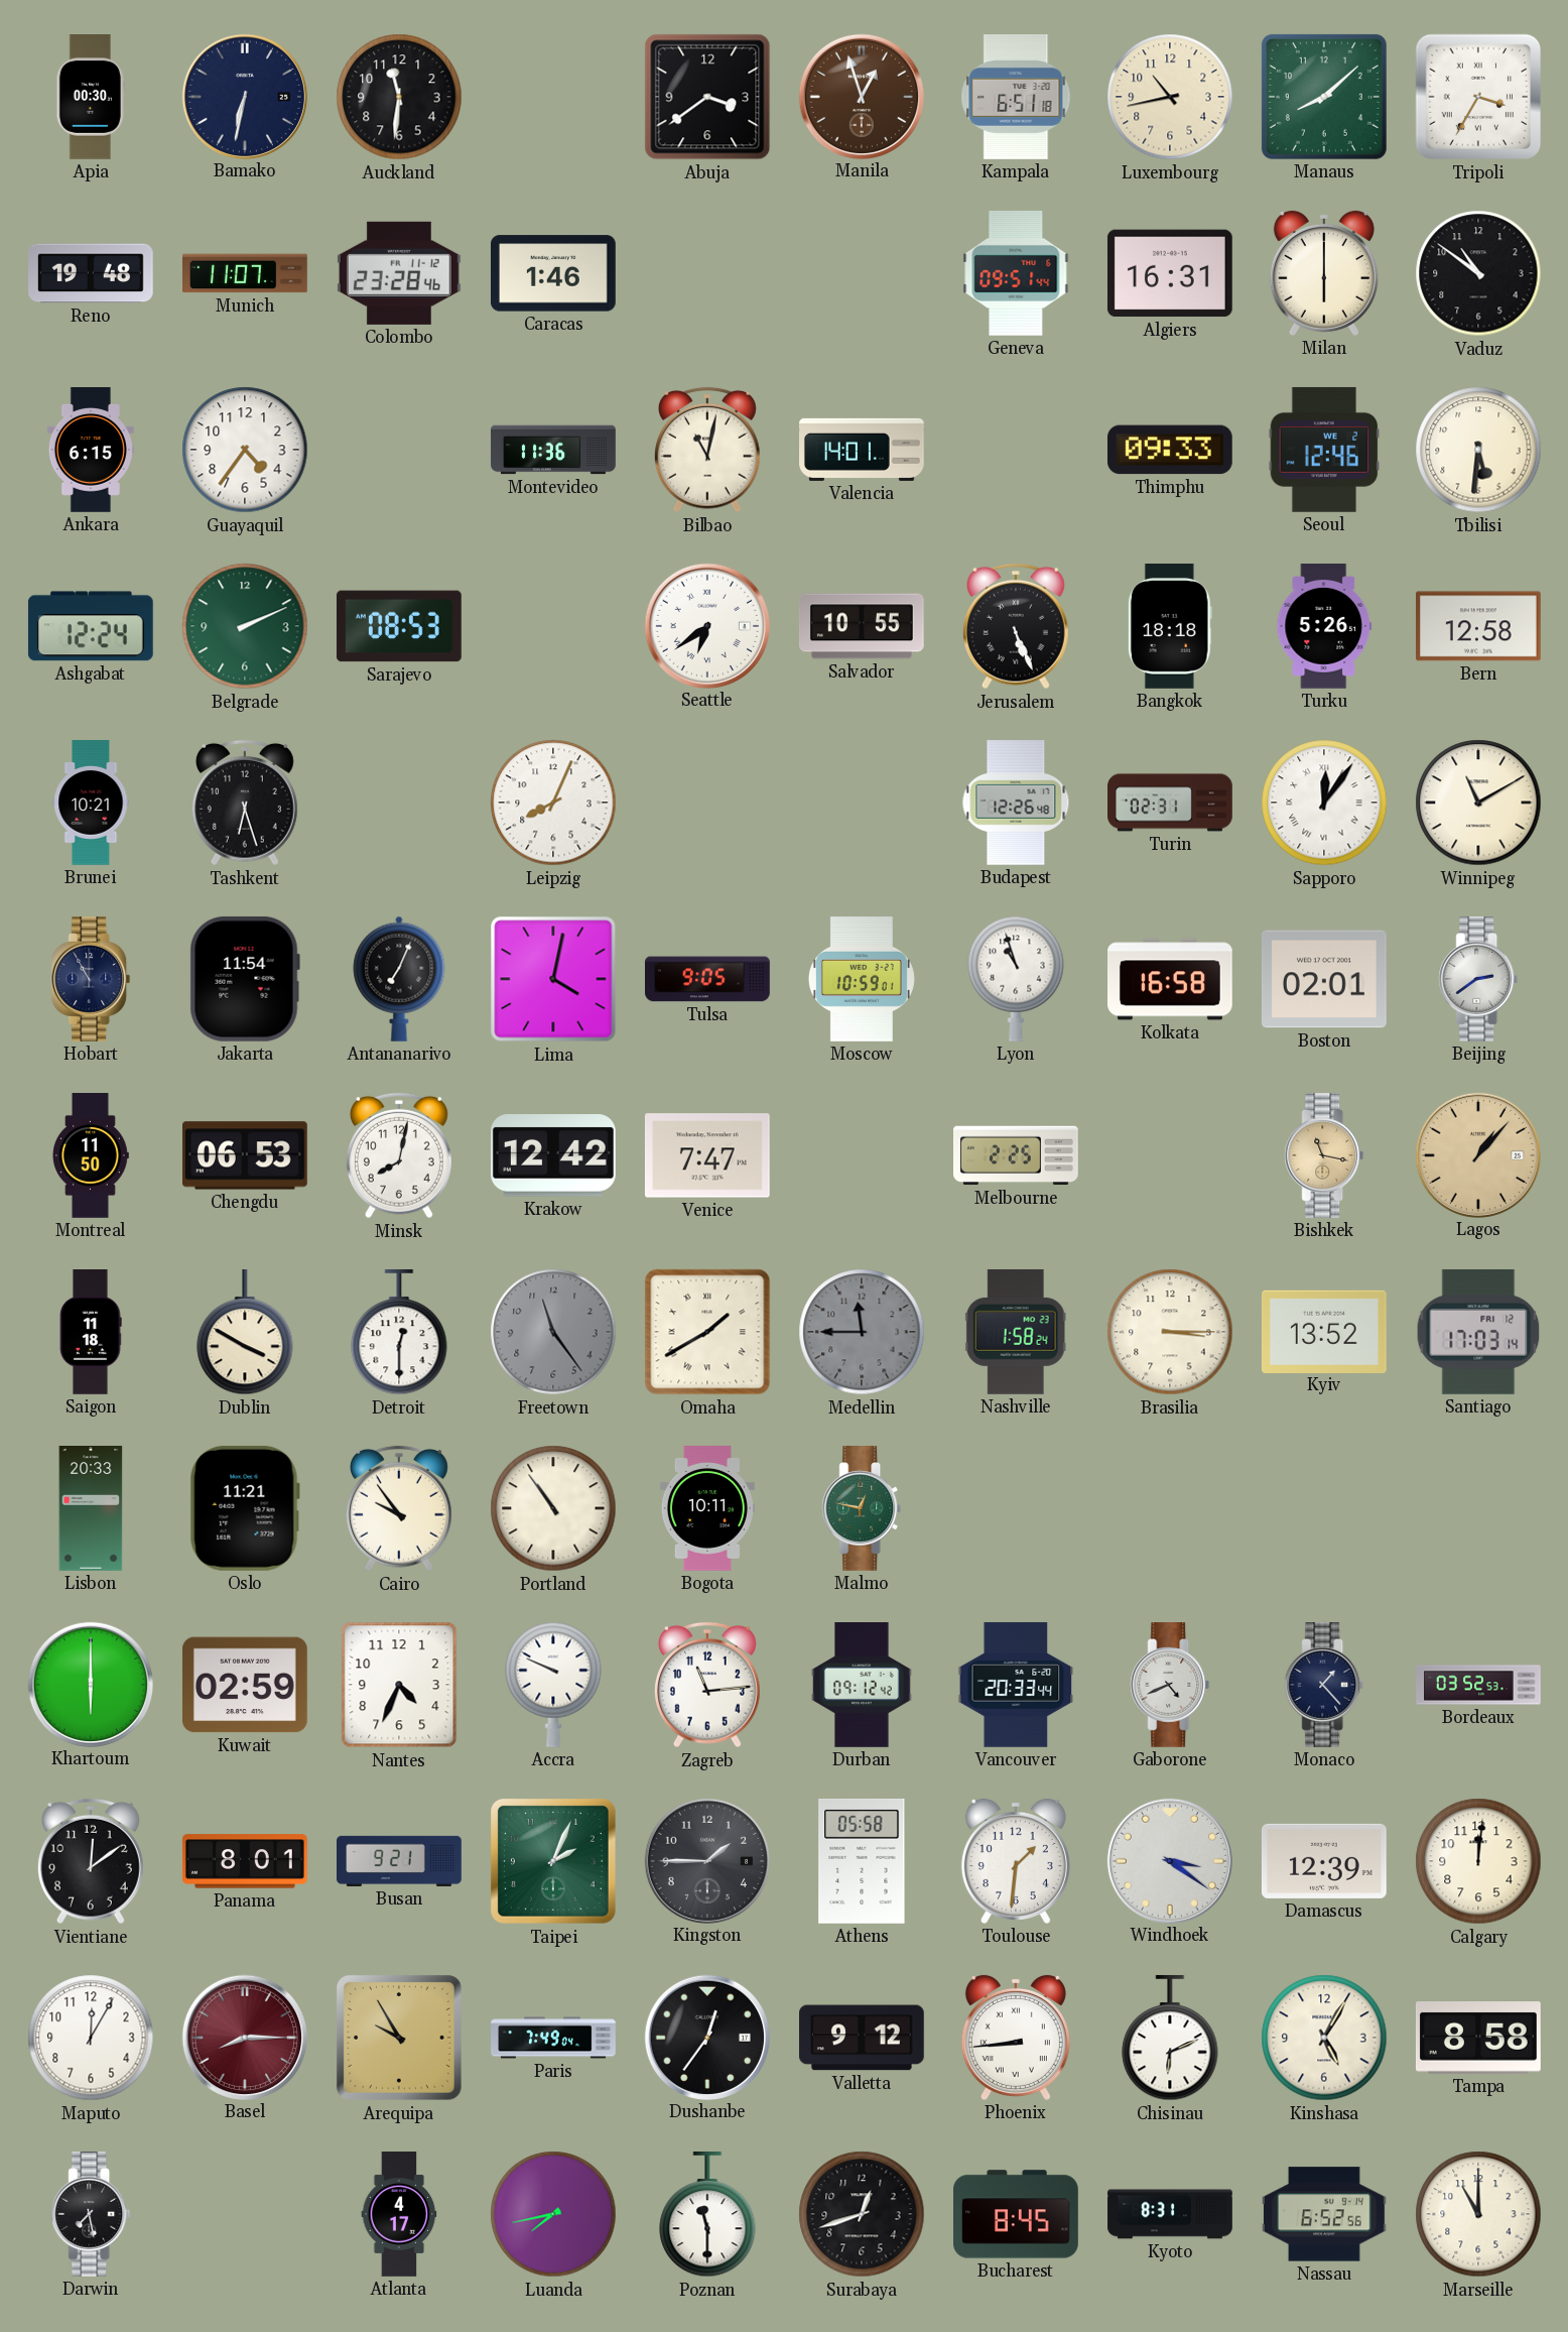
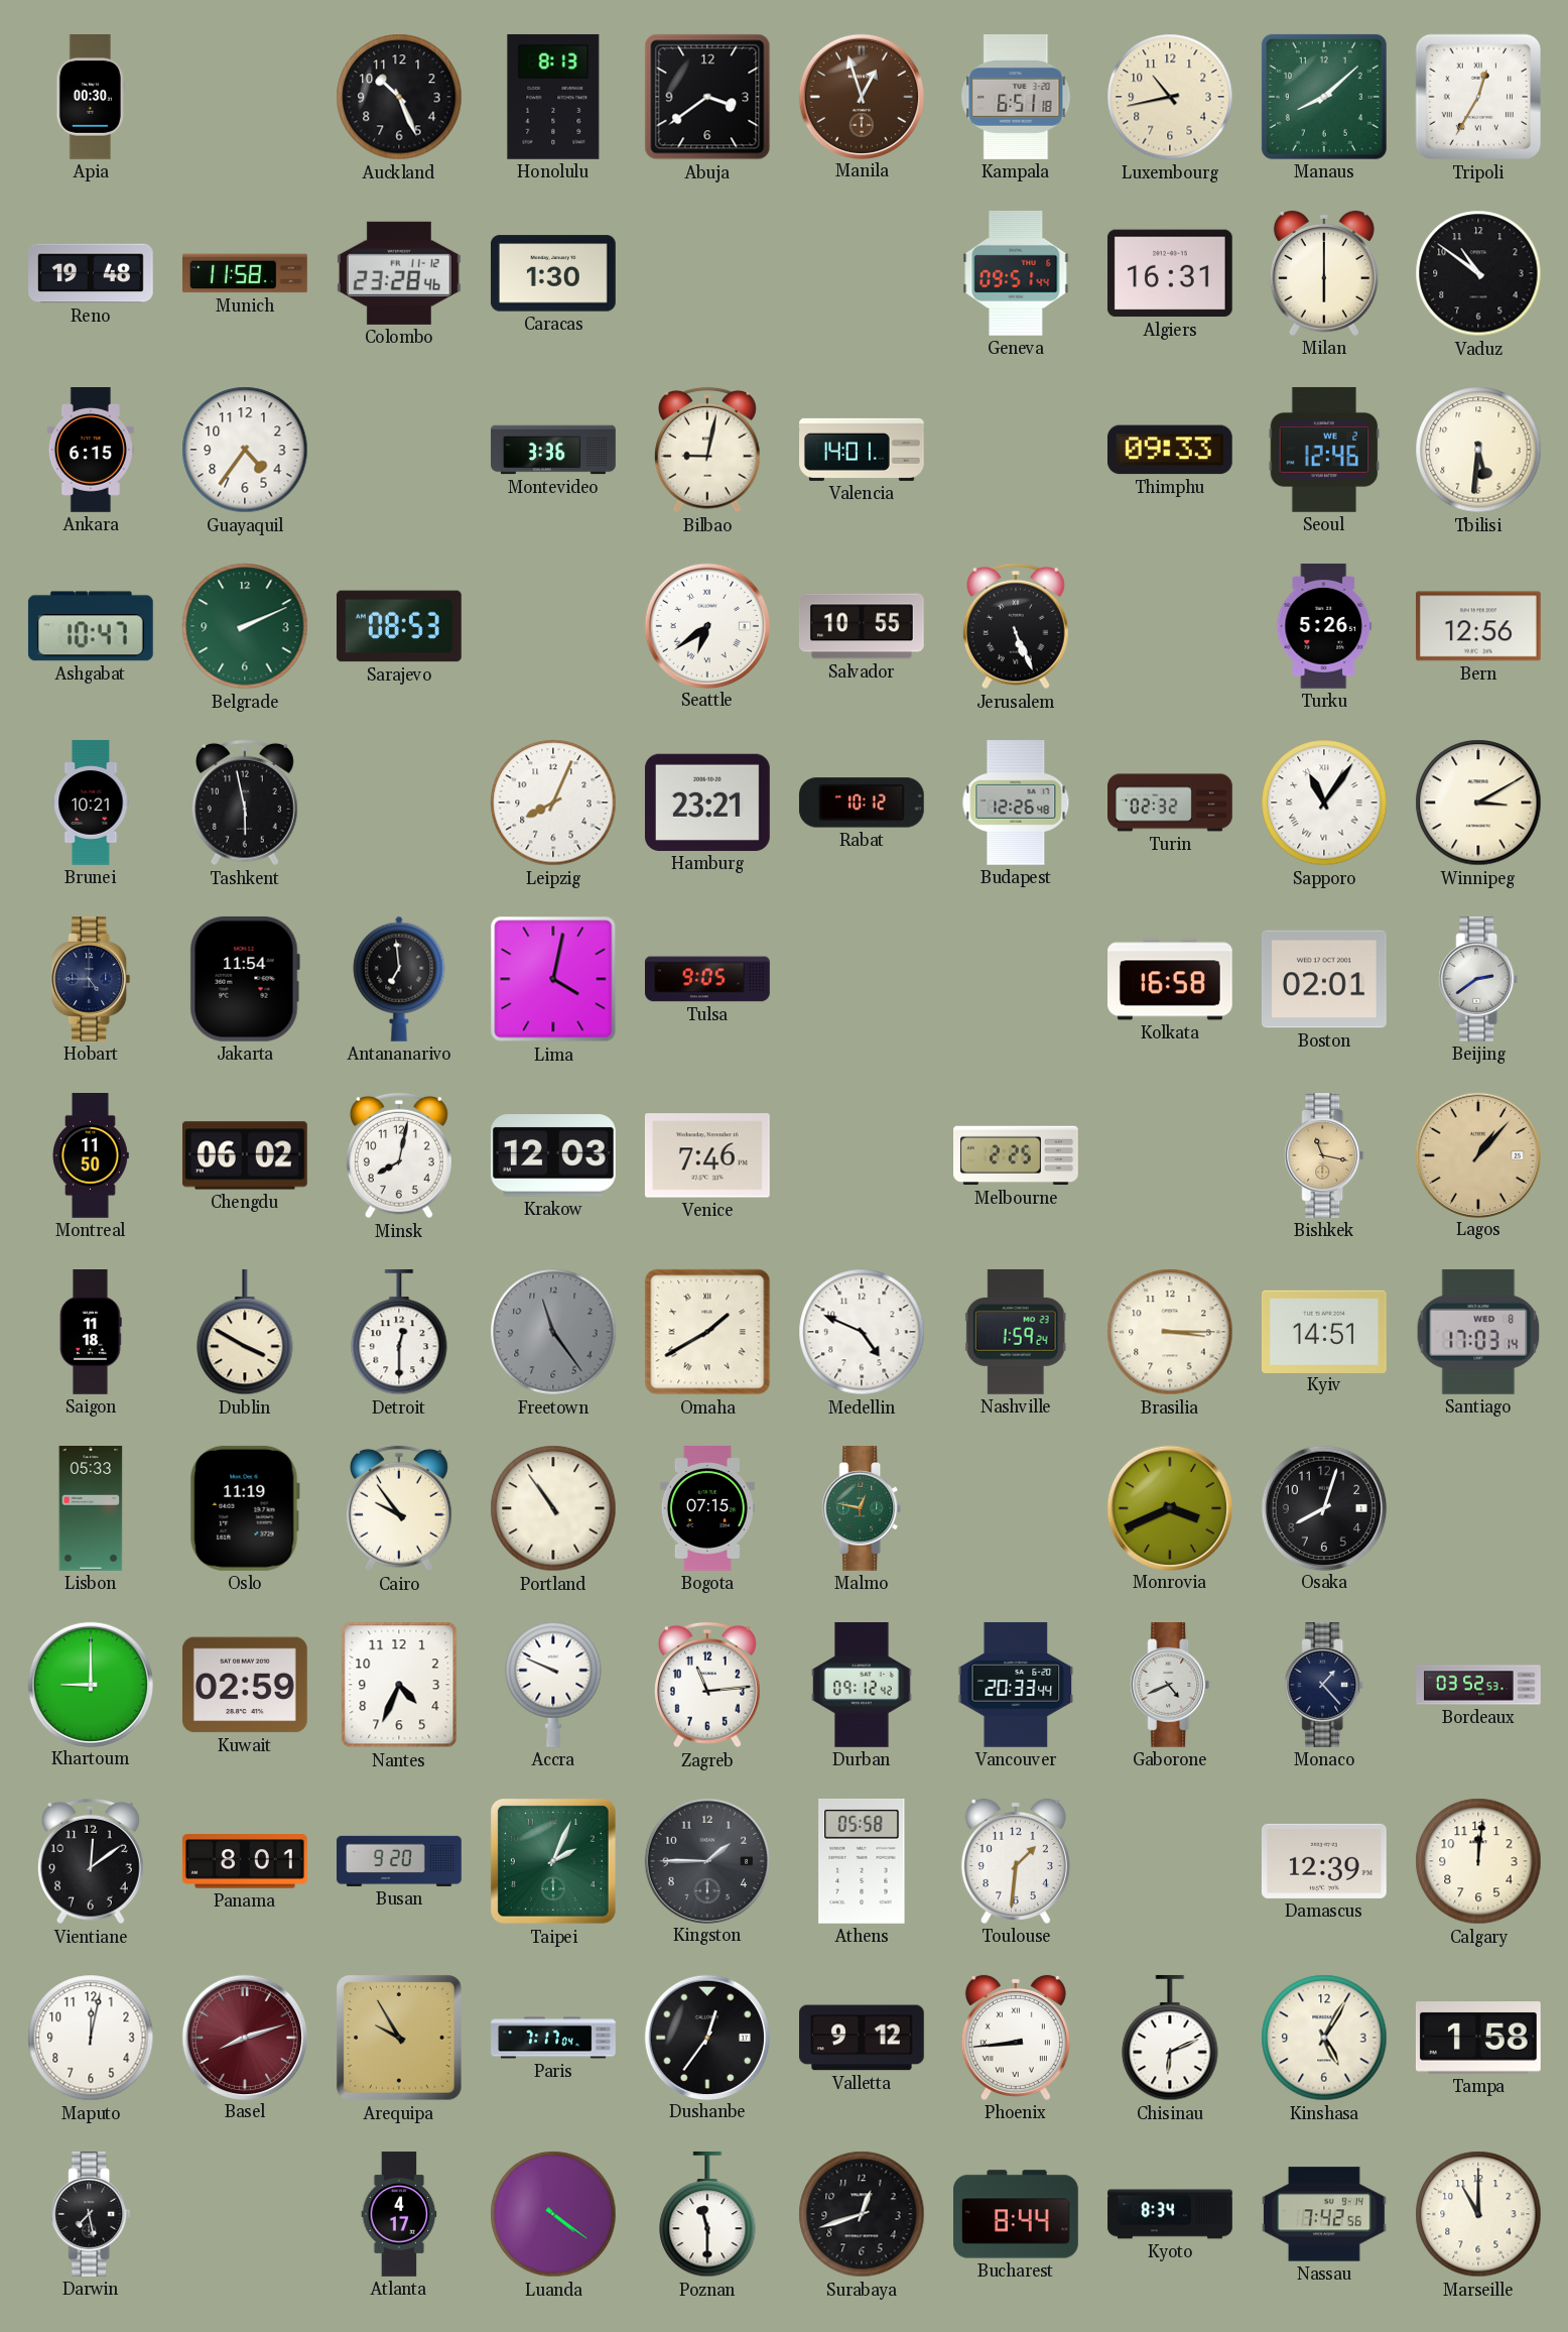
Bamako: 6:32 -> none (244, 96)
Auckland: 11:31 -> 10:26 (399, 97)
Honolulu: none -> 8:13 (553, 97)
Tripoli: 3:35 -> 12:35 (1478, 97)
Munich: 11:07 -> 11:58 (246, 273)
Caracas: 1:46 -> 1:30 (553, 273)
Montevideo: 11:36 -> 3:36 (553, 450)
Bilbao: 11:02 -> 9:02 (707, 450)
Ashgabat: 12:24 -> 10:47 (91, 626)
Bangkok: 18:18 -> none (1170, 627)
Bern: 12:58 -> 12:56 (1478, 626)
Tashkent: 6:27 -> 5:58 (245, 803)
Hamburg: none -> 23:21 (707, 803)
Rabat: none -> 10:12 (862, 803)
Turin: 02:31 -> 02:32 (1170, 803)
Sapporo: 12:06 -> 11:06 (1324, 803)
Winnipeg: 11:10 -> 3:10 (1478, 803)
Hobart: 10:55 -> 4:45 (91, 980)
Antananarivo: 7:04 -> 6:59 (399, 979)
Moscow: 10:59 -> none (862, 980)
Lyon: 10:57 -> none (1016, 979)
Chengdu: 06:53 -> 06:02 (246, 1155)
Krakow: 12:42 -> 12:03 (553, 1155)
Venice: 7:47 -> 7:46 (707, 1155)
Medellin: 11:45 -> 4:49 (862, 1332)
Medellin dial: grey -> white (862, 1332)
Nashville: 1:58 -> 1:59 (1016, 1332)
Kyiv: 13:52 -> 14:51 (1325, 1331)
Santiago date: FRI 12 -> WED 8 (1478, 1332)
Lisbon: 20:33 -> 05:33 (91, 1509)
Oslo: 11:21 -> 11:19 (245, 1508)
Bogota: 10:11 -> 07:15 (707, 1509)
Monrovia: none -> 3:41 (1169, 1507)
Osaka: none -> 8:03 (1323, 1507)
Khartoum: 6:00 -> 9:00 (90, 1684)
Busan: 9:21 -> 9:20 (400, 1861)
Windhoek: 3:21 -> none (1169, 1860)
Maputo: 12:05 -> 12:02 (91, 2038)
Basel: 8:15 -> 8:12 (244, 2037)
Paris: 7:49 -> 7:17 (553, 2038)
Tampa: 8:58 -> 1:58 (1478, 2039)
Luanda: 7:43 -> 4:21 (553, 2214)
Bucharest: 8:45 -> 8:44 (1017, 2214)
Kyoto: 8:31 -> 8:34 (1170, 2214)
Nassau: 6:52 -> 7:42 (1325, 2214)
